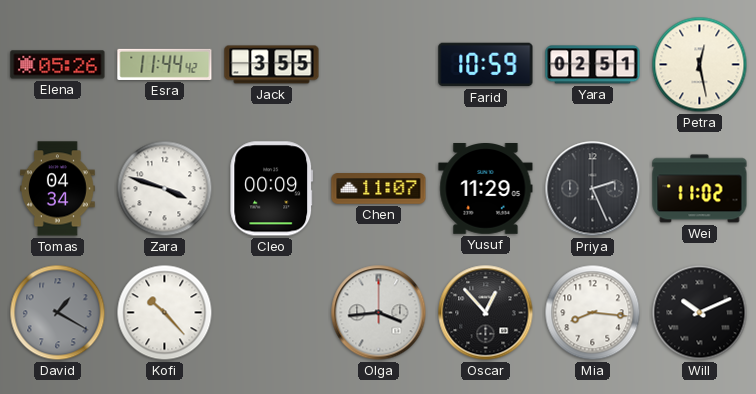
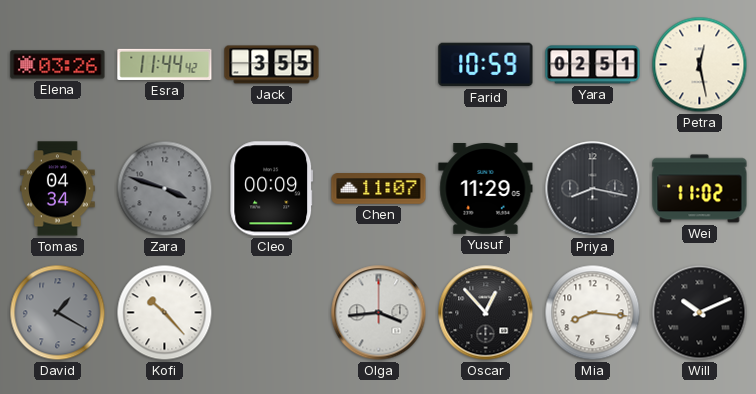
Elena: 05:26 -> 03:26 (58, 65)
Zara dial: white -> grey (165, 189)
Priya: 2:26 -> 8:17 (593, 189)
